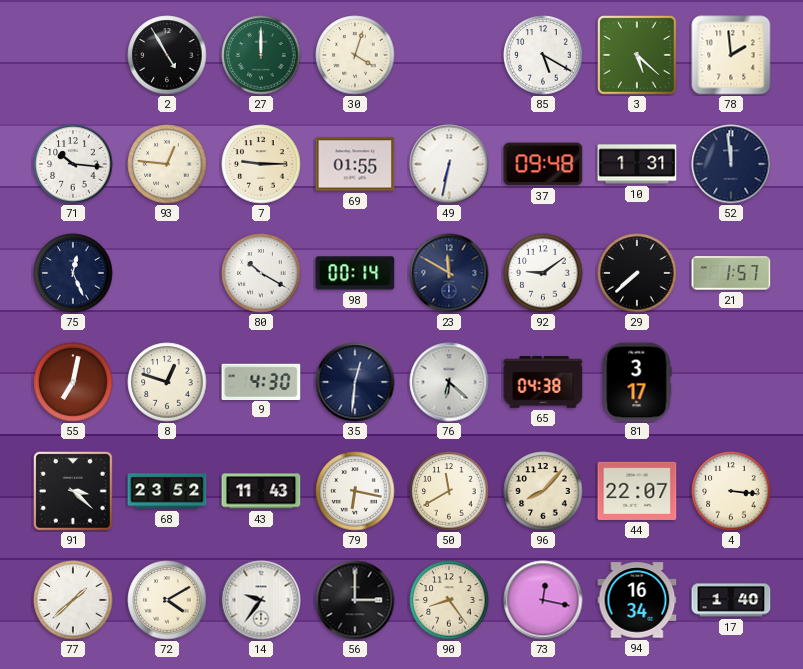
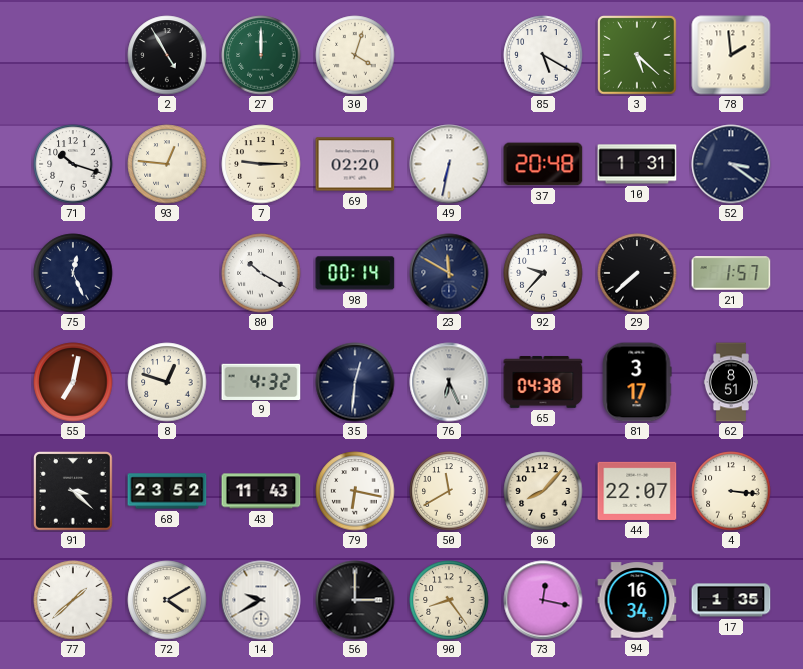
71: 10:16 -> 10:18 (73, 164)
69: 01:55 -> 02:20 (355, 164)
37: 09:48 -> 20:48 (543, 164)
52: 11:59 -> 3:21 (731, 164)
92: 9:09 -> 9:37 (543, 273)
9: 4:30 -> 4:32 (261, 381)
76: 6:22 -> 6:26 (449, 382)
62: none -> 8:51 (731, 382)
14: 9:36 -> 9:40 (261, 600)
17: 1:40 -> 1:35 (731, 600)
